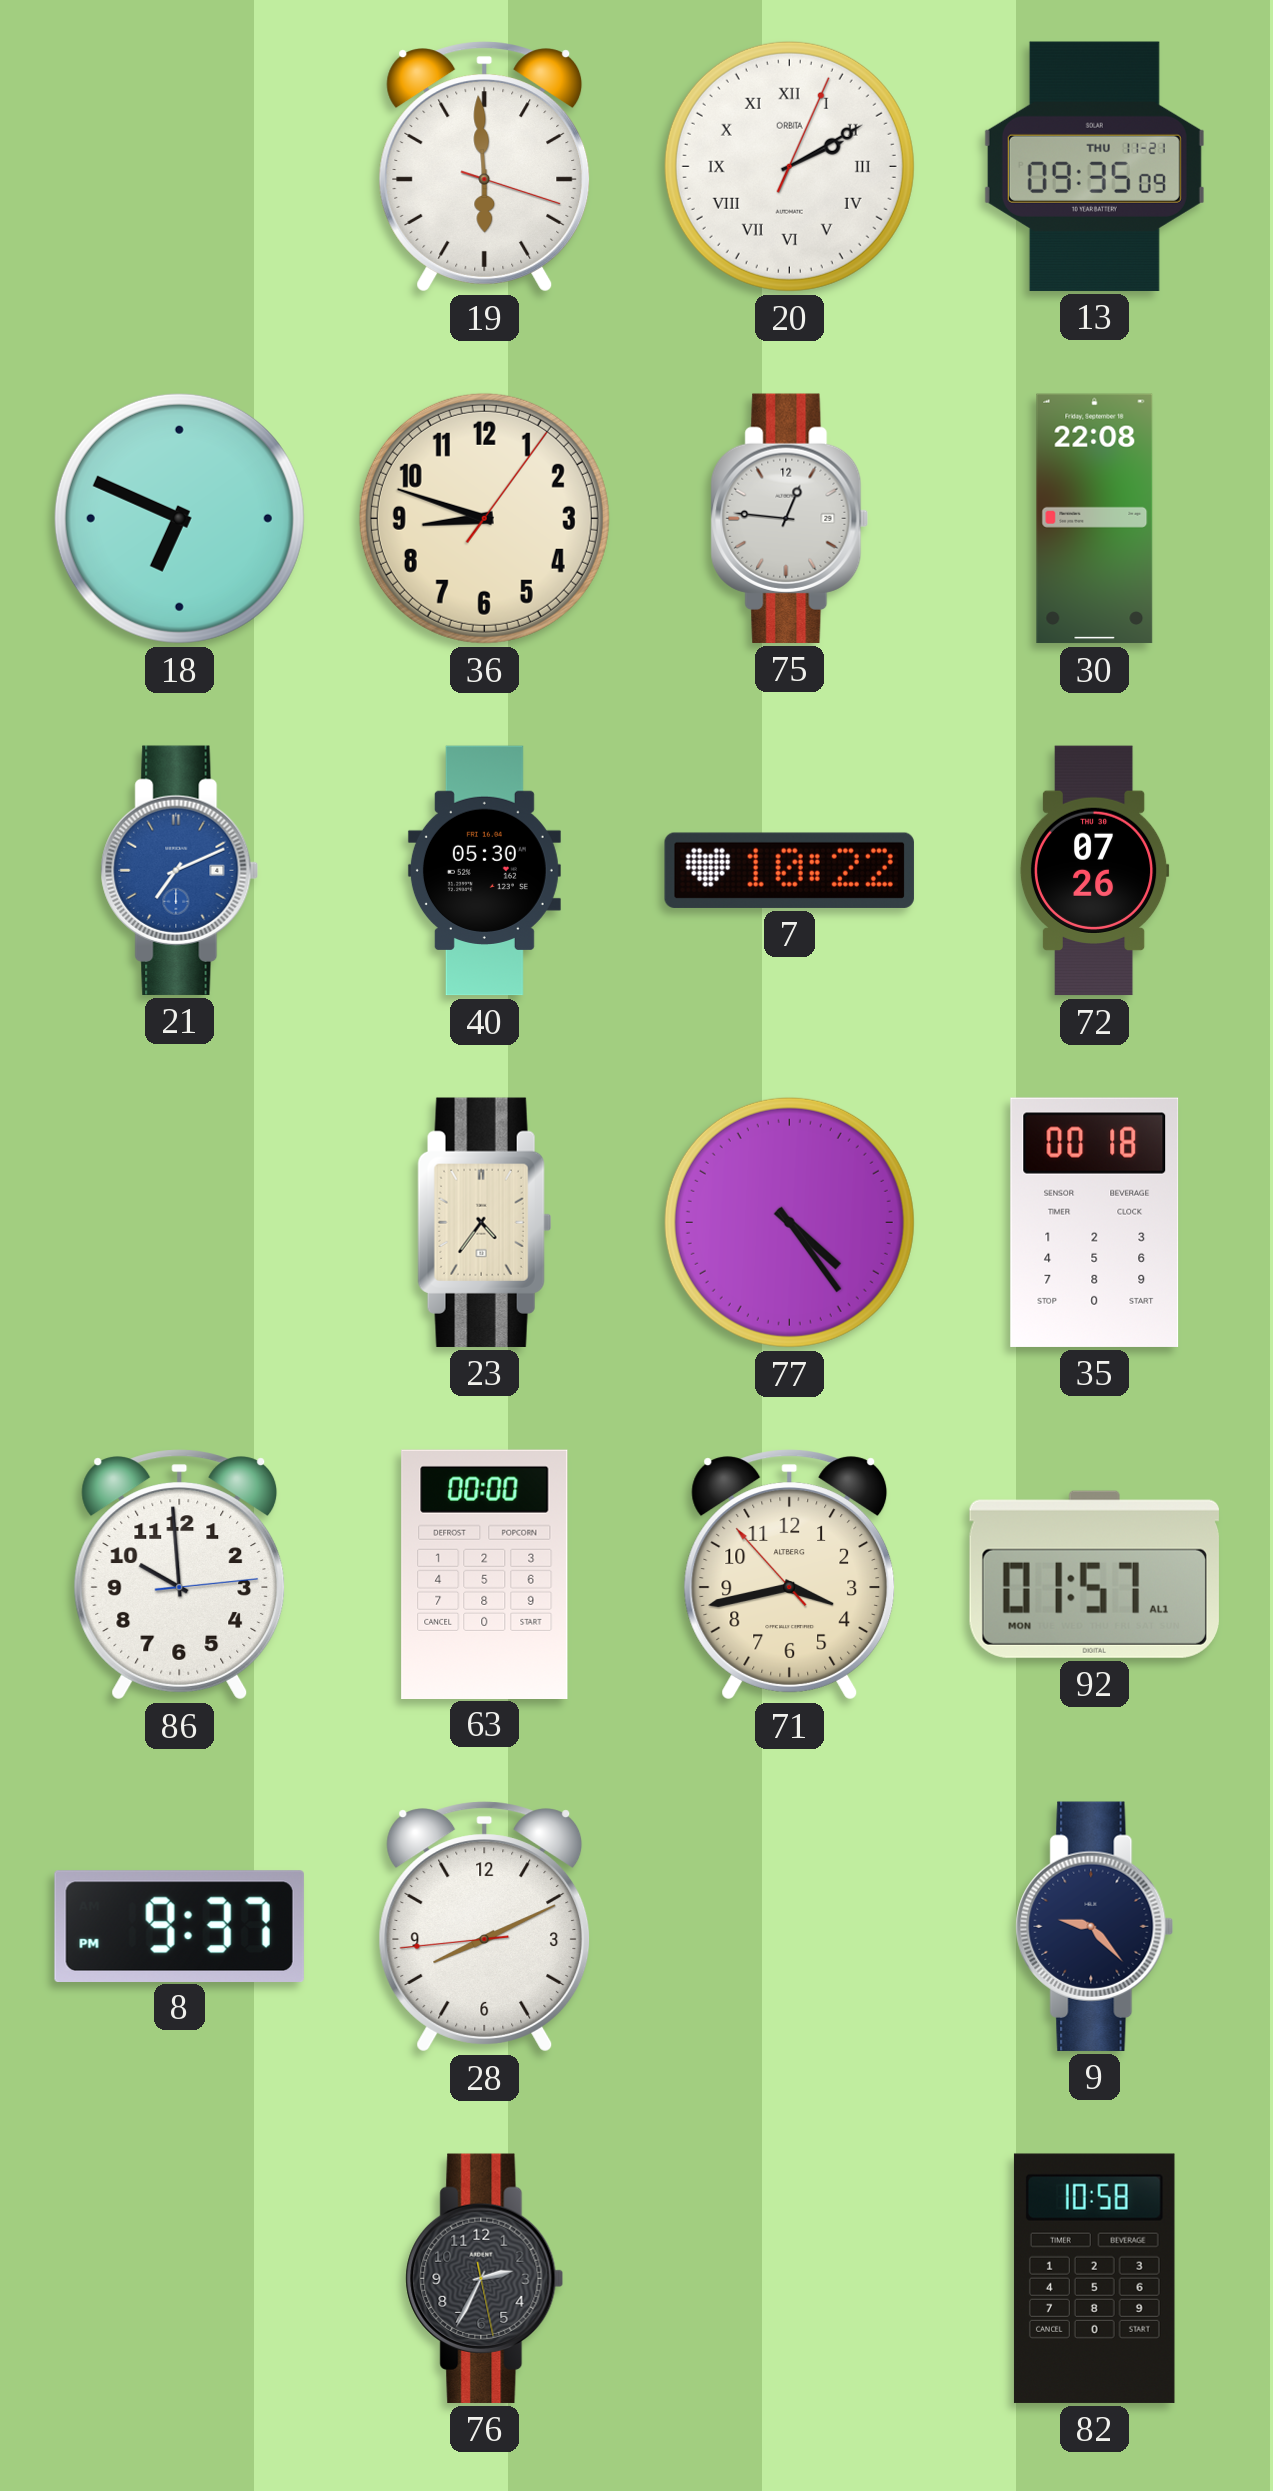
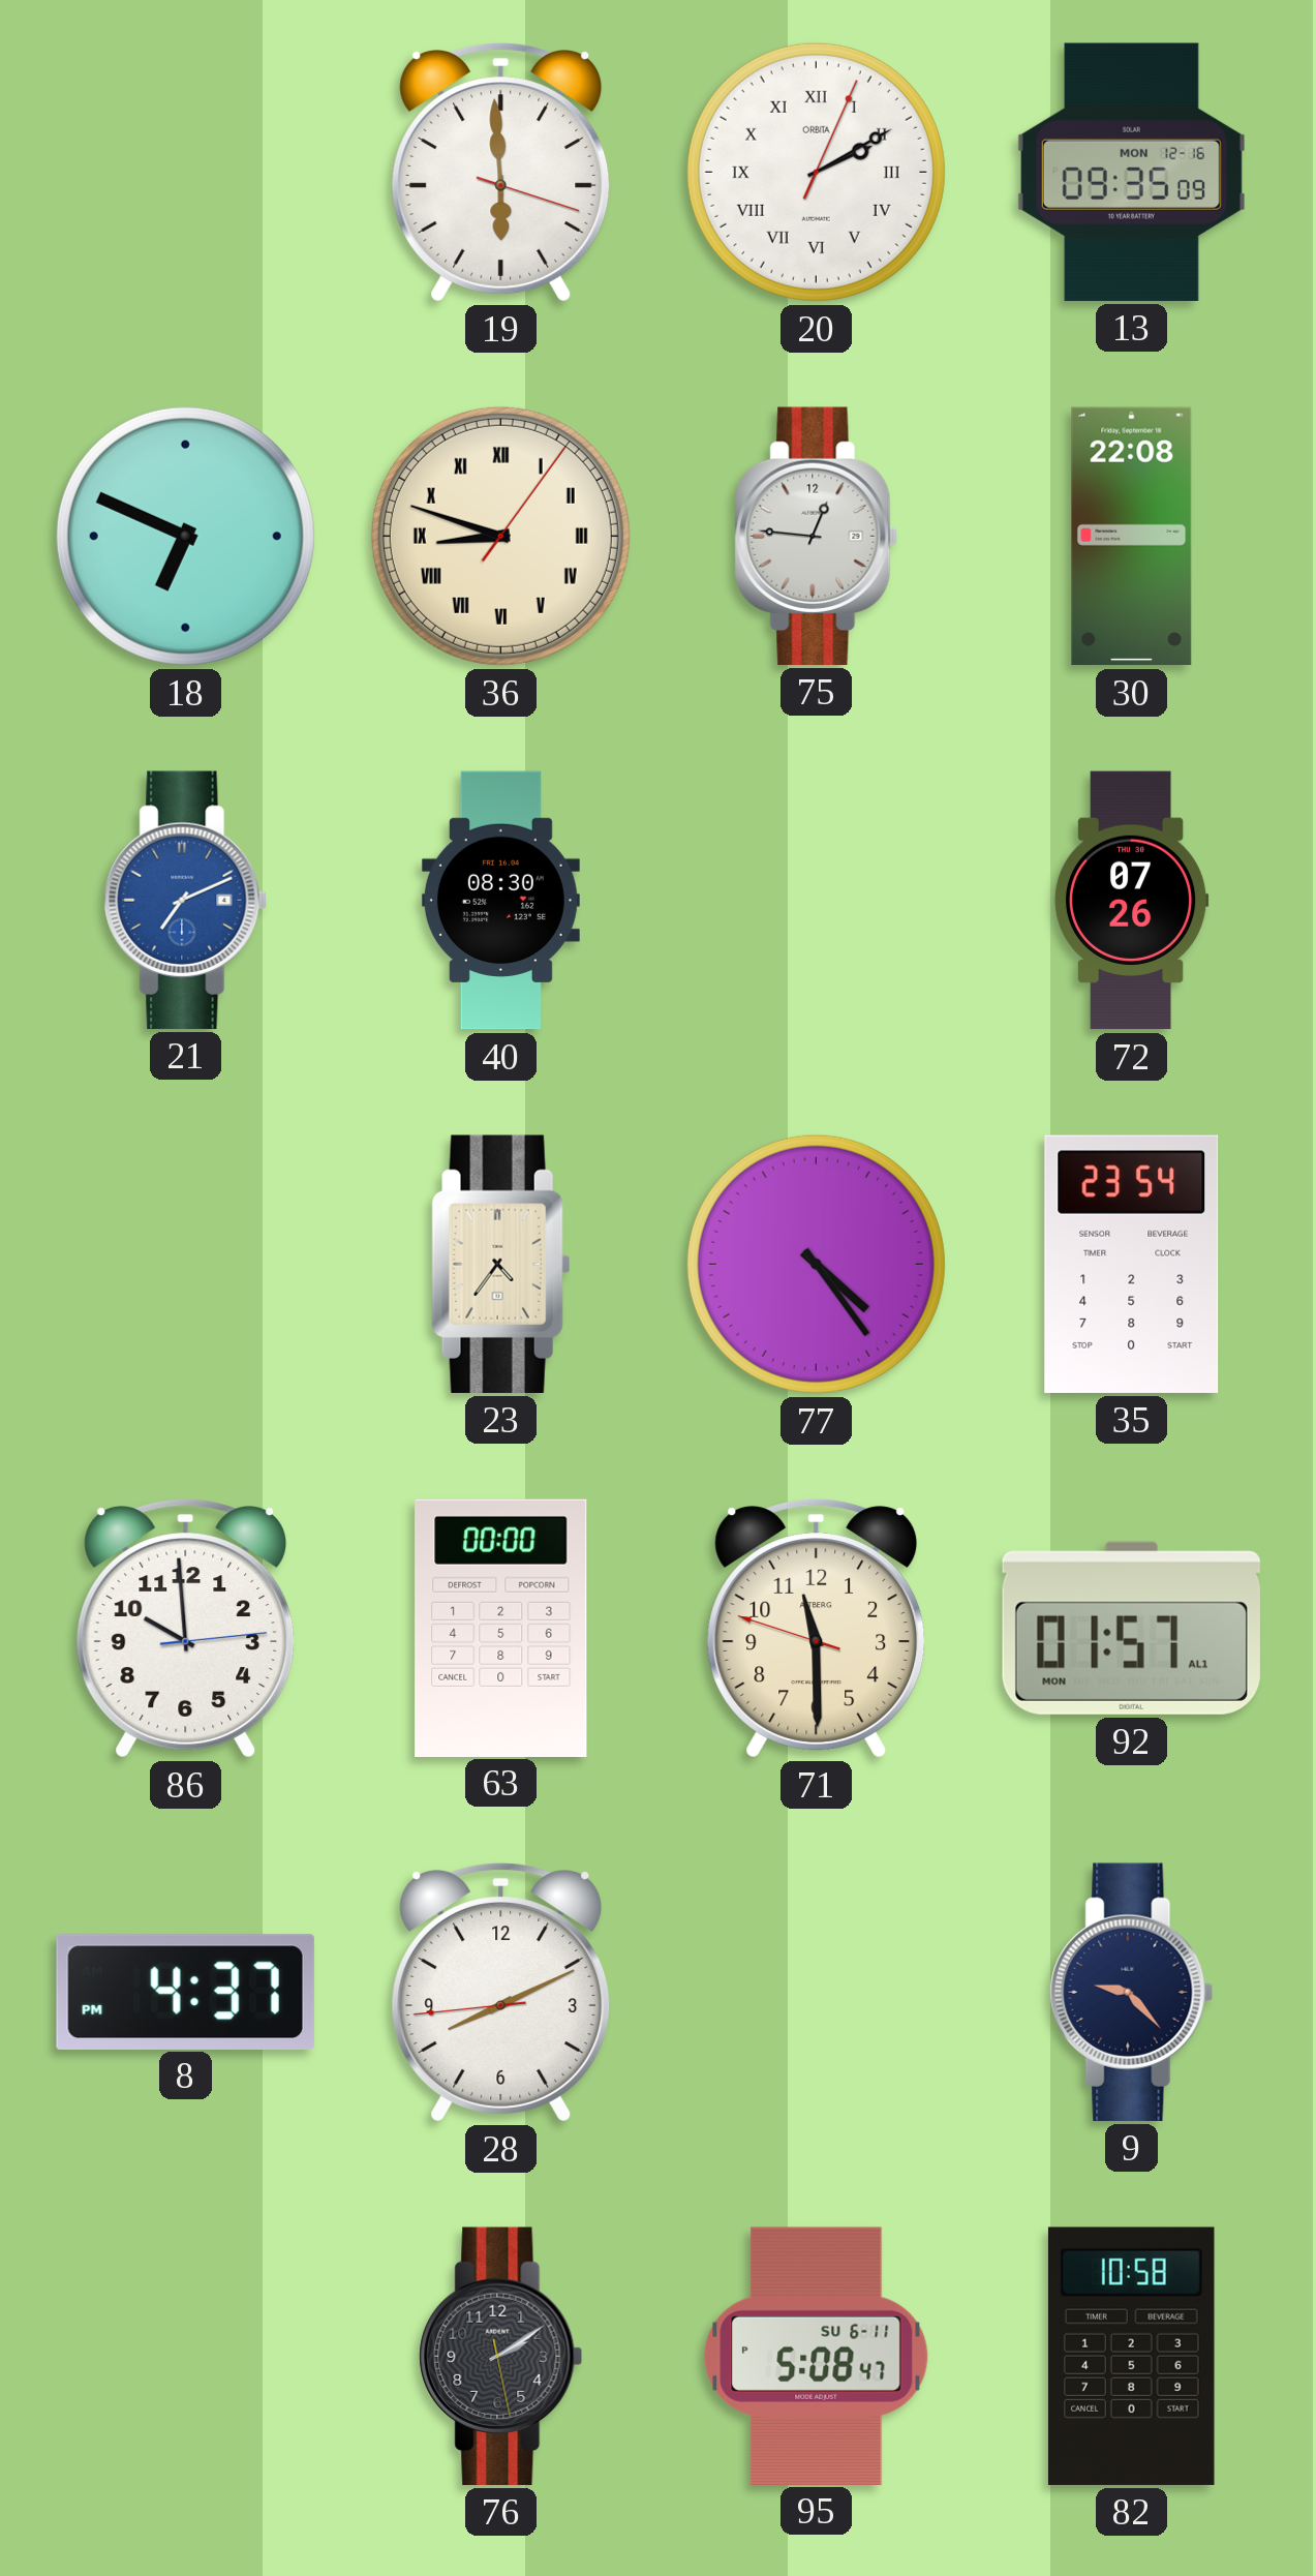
13 date: THU 11-21 -> MON 12-16 (1131, 172)
36 numerals: Arabic -> Roman (500, 536)
40: 05:30 -> 08:30 (500, 901)
7: 10:22 -> none (789, 870)
35: 00:18 -> 23:54 (1132, 1264)
71: 3:42 -> 11:29 (817, 1629)
8: 9:37 -> 4:37 (185, 1992)
76: 2:34 -> 2:09 (501, 2356)
95: none -> 5:08 (817, 2356)
